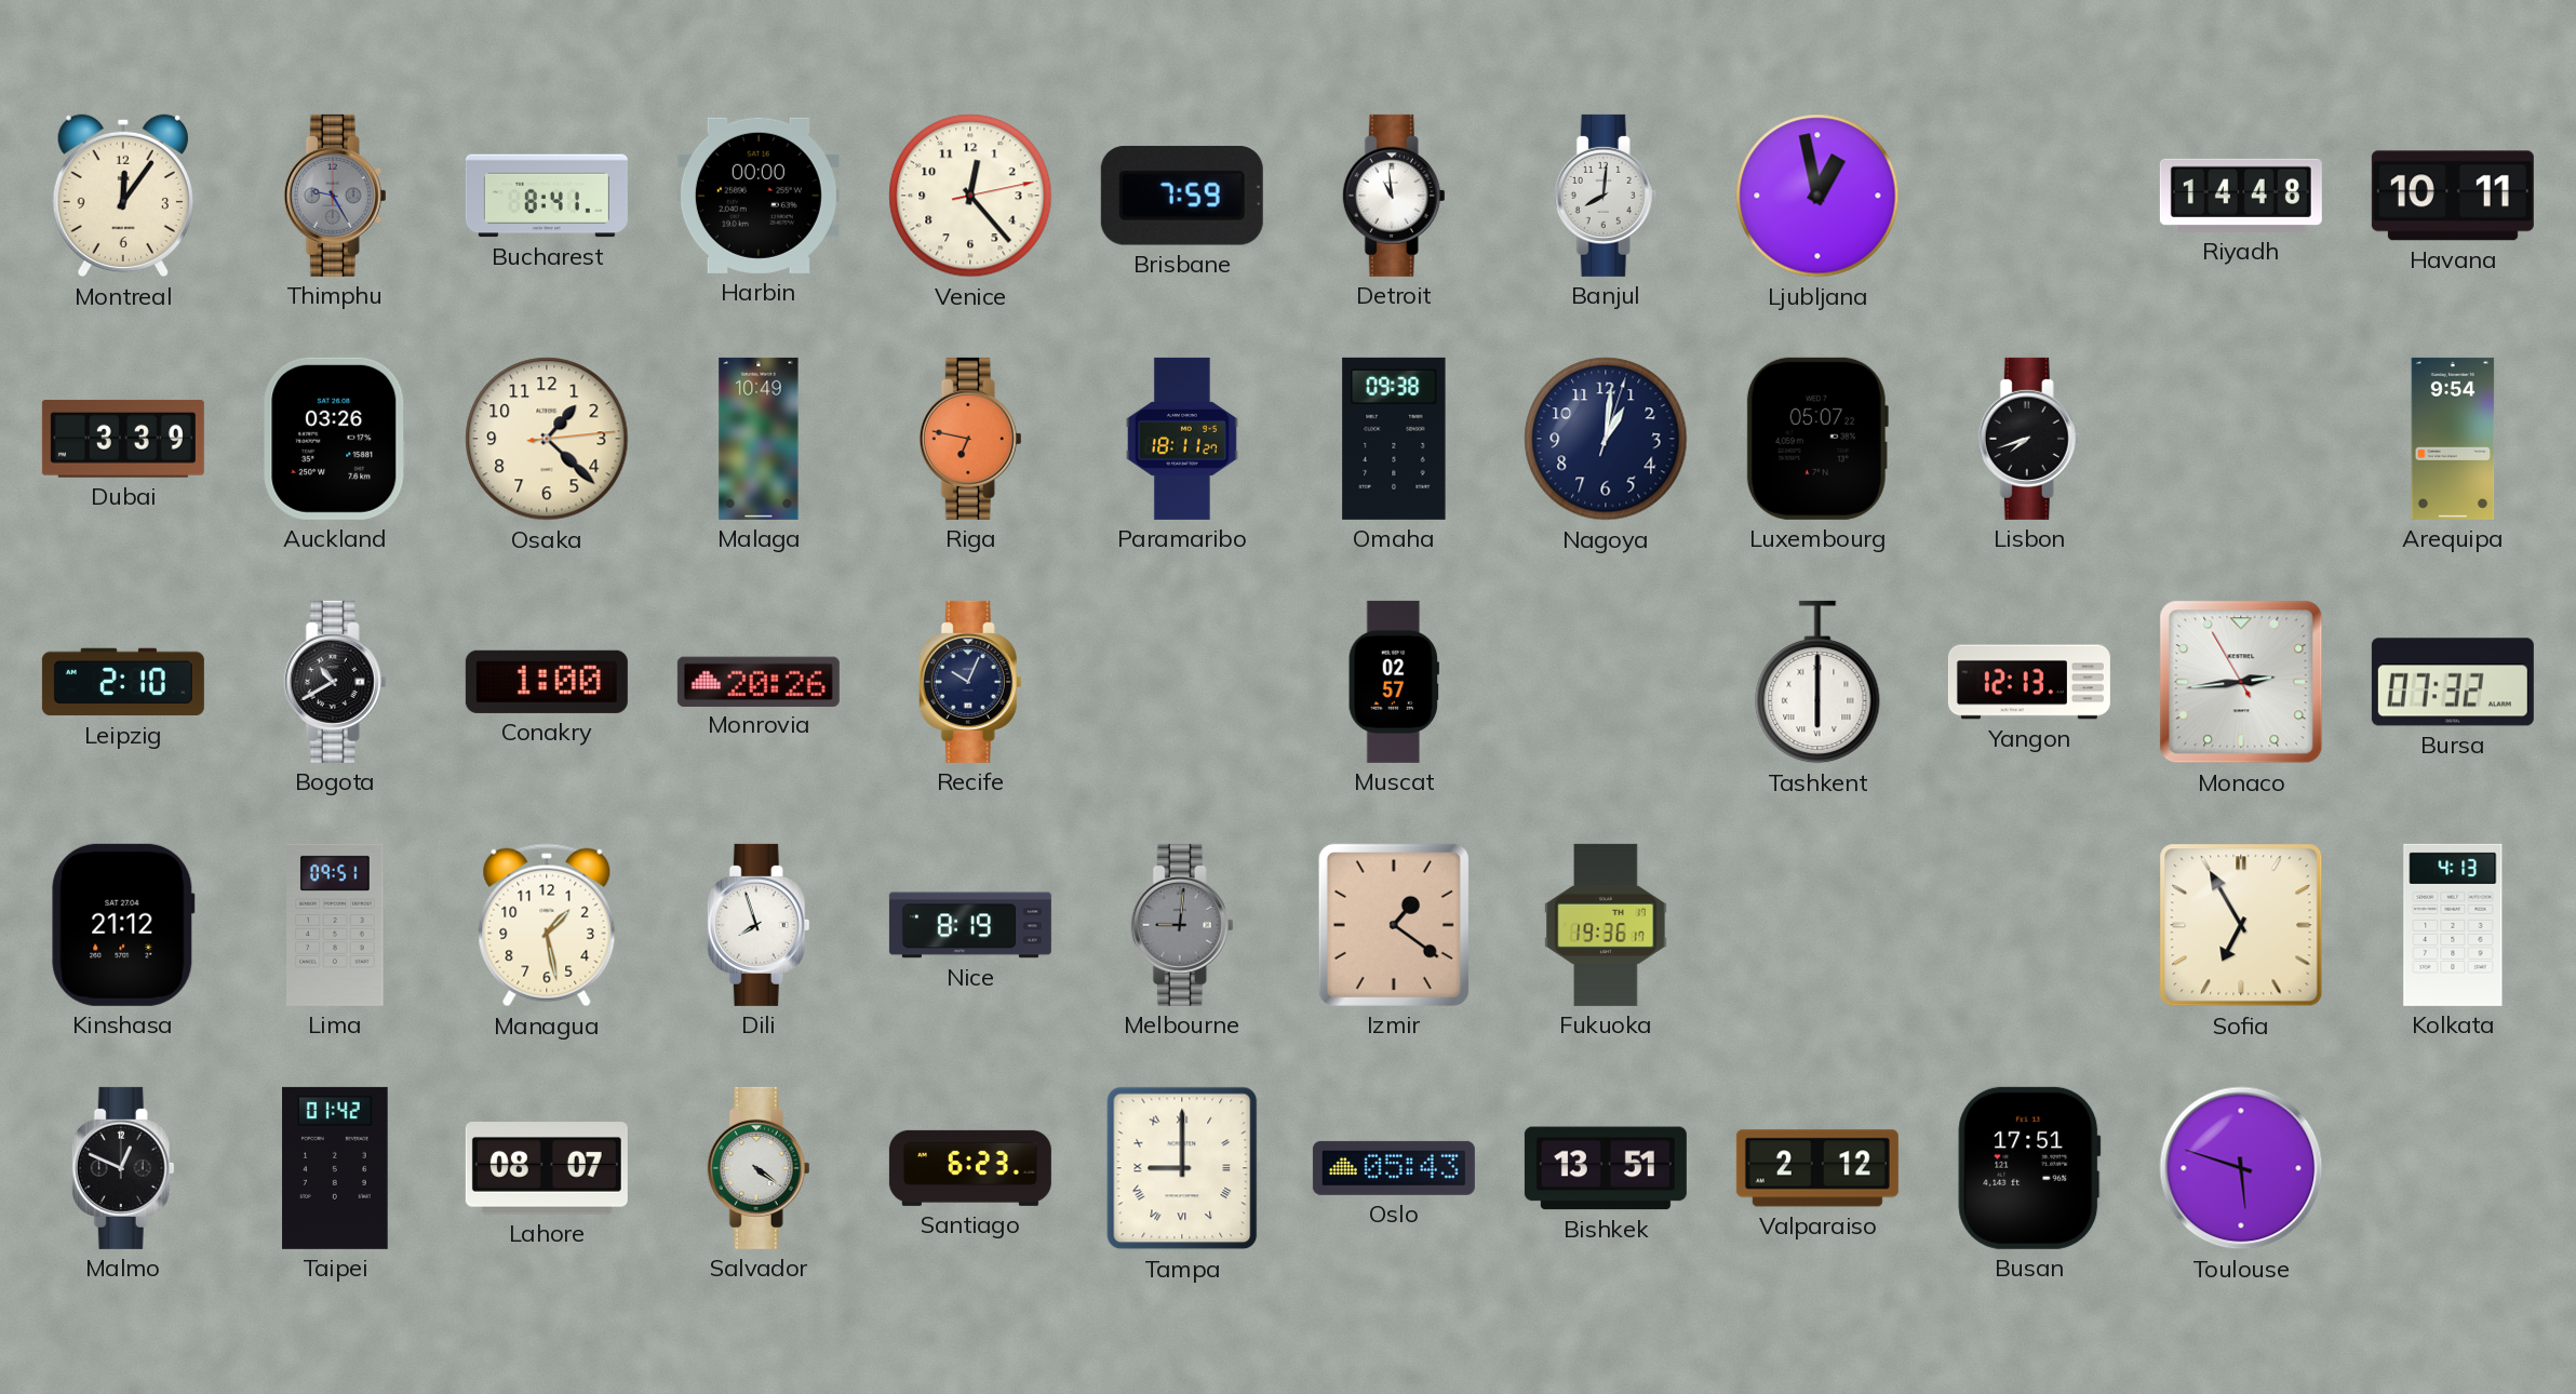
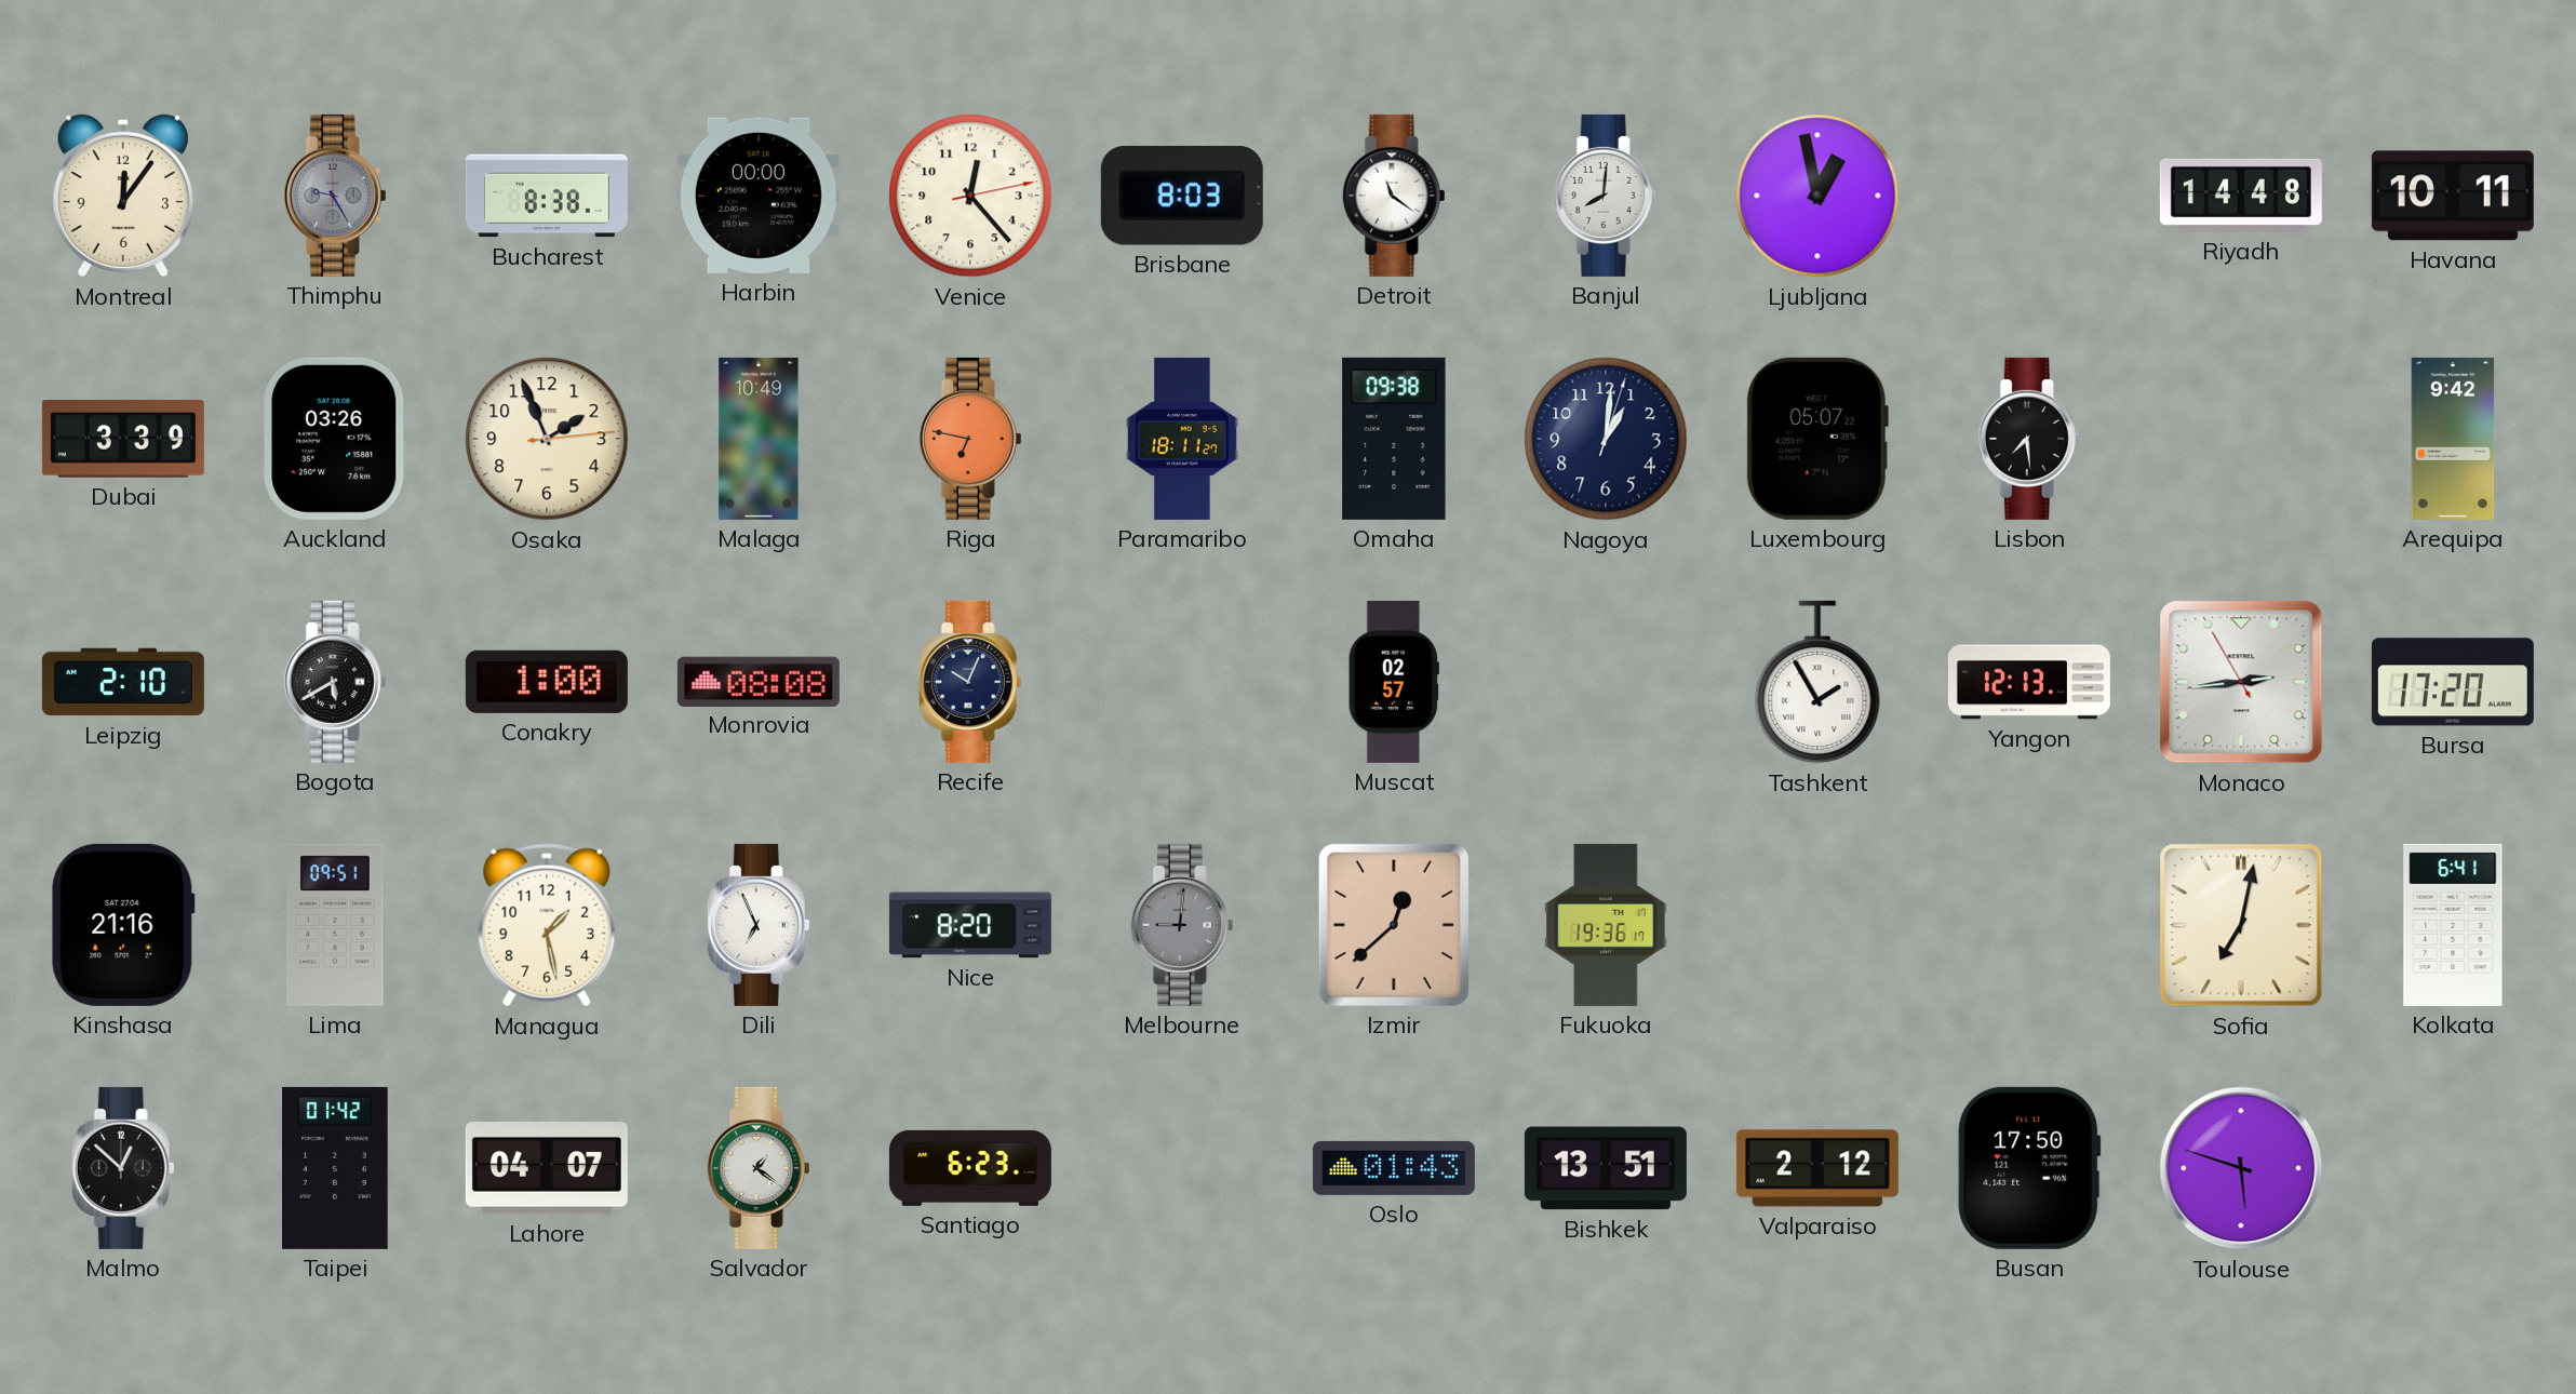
Bucharest: 8:41 -> 8:38 (547, 196)
Brisbane: 7:59 -> 8:03 (1182, 196)
Detroit: 10:59 -> 11:21 (1394, 196)
Osaka: 1:22 -> 1:56 (547, 439)
Lisbon: 7:42 -> 7:29 (2029, 439)
Arequipa: 9:54 -> 9:42 (2453, 439)
Bogota: 10:40 -> 5:40 (335, 682)
Monrovia: 20:26 -> 08:08 (759, 681)
Tashkent: 6:00 -> 1:55 (1817, 682)
Bursa: 07:32 -> 17:20 (2453, 682)
Kinshasa: 21:12 -> 21:16 (123, 925)
Dili: 7:57 -> 6:56 (759, 925)
Nice: 8:19 -> 8:20 (970, 925)
Izmir: 1:21 -> 12:38 (1394, 925)
Sofia: 6:55 -> 7:02 (2241, 925)
Kolkata: 4:13 -> 6:41 (2453, 925)
Malmo: 12:49 -> 12:52 (123, 1168)
Lahore: 08:07 -> 04:07 (547, 1168)
Salvador: 4:21 -> 1:21 (759, 1168)
Tampa: 9:00 -> none (1182, 1168)
Oslo: 05:43 -> 01:43 (1394, 1168)
Busan: 17:51 -> 17:50 (2029, 1168)
